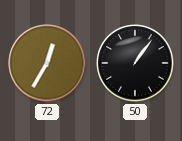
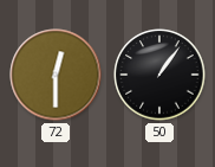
72: 12:35 -> 12:30 (56, 75)
